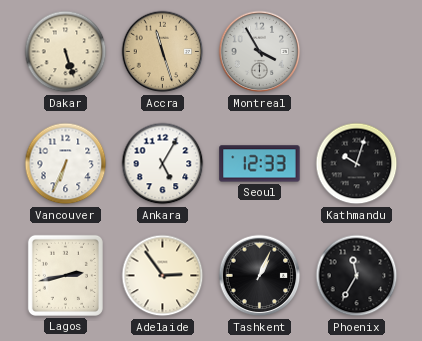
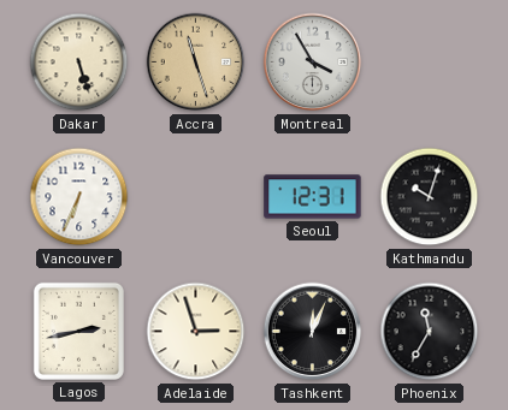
Ankara: 5:05 -> none (163, 164)
Seoul: 12:33 -> 12:31 (313, 197)
Adelaide: 2:54 -> 2:57 (196, 332)
Tashkent: 1:04 -> 12:04 (313, 332)
